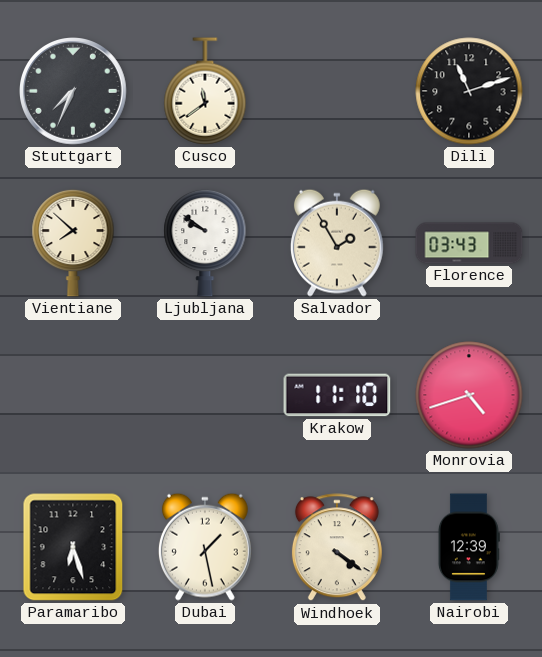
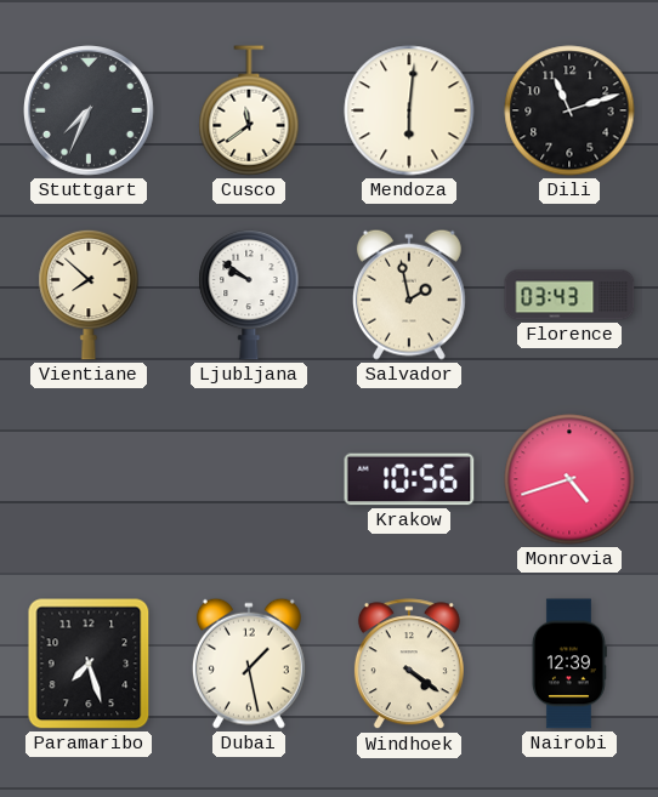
Mendoza: none -> 6:01 (409, 110)
Salvador: 1:55 -> 1:58 (409, 295)
Krakow: 11:10 -> 10:56 (409, 479)
Paramaribo: 6:27 -> 7:27 (89, 664)
